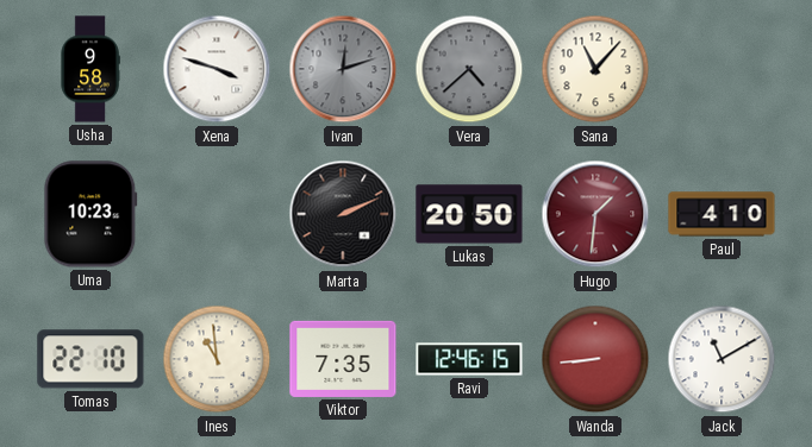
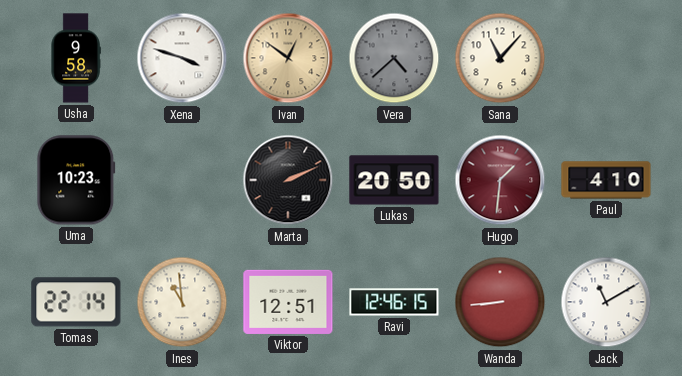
Ivan: 12:12 -> 12:51 (288, 58)
Ivan dial: grey -> champagne (288, 58)
Tomas: 22:10 -> 22:14 (76, 302)
Viktor: 7:35 -> 12:51 (288, 302)
